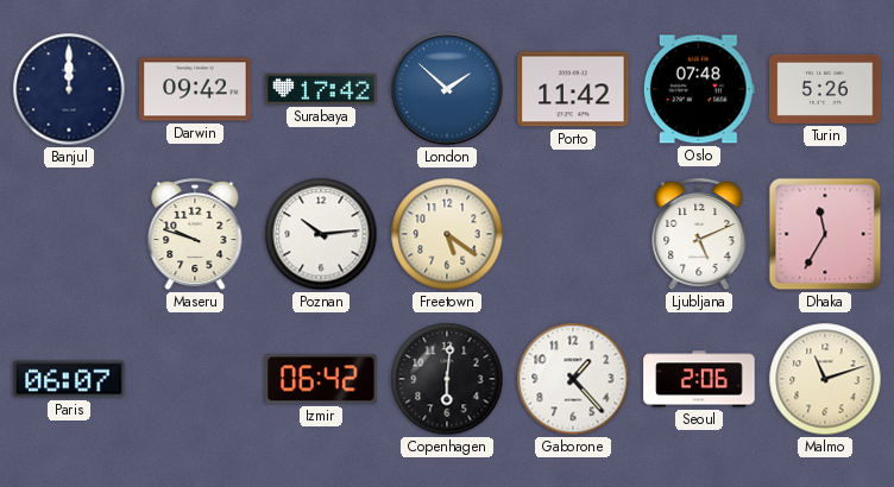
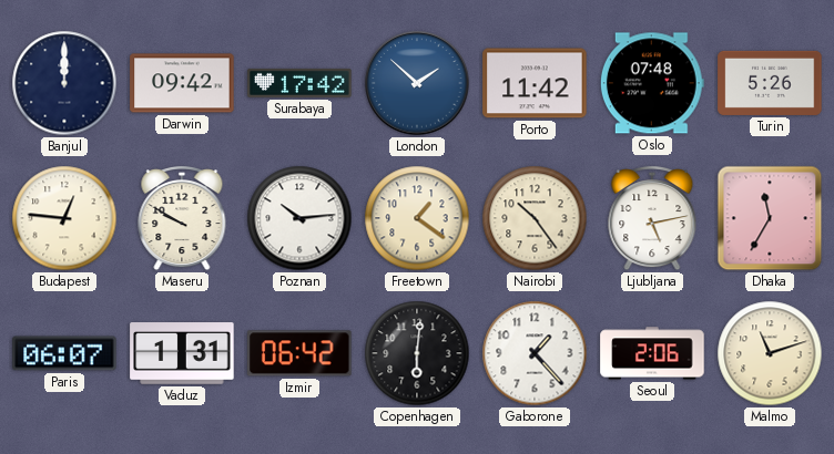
Budapest: none -> 12:46 (64, 218)
Maseru: 9:48 -> 9:50 (182, 218)
Freetown: 5:21 -> 1:21 (417, 218)
Nairobi: none -> 10:24 (535, 218)
Ljubljana: 5:11 -> 5:13 (652, 218)
Vaduz: none -> 1:31 (182, 353)
